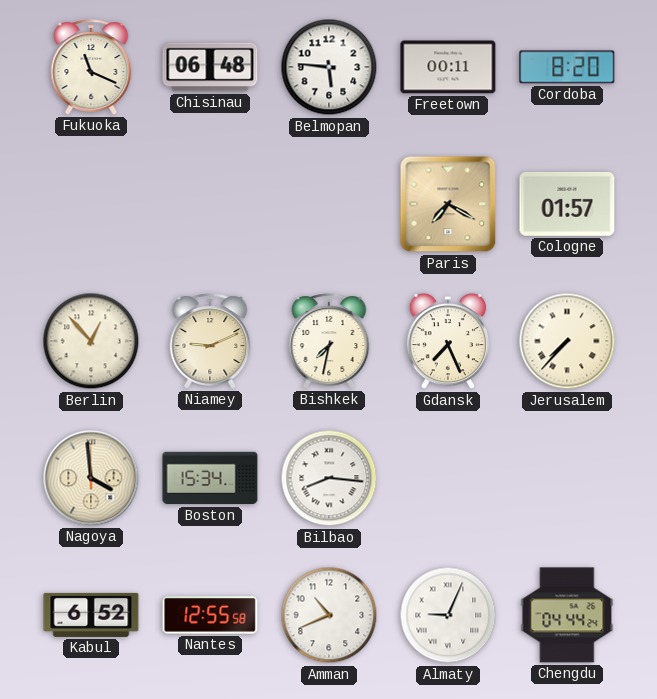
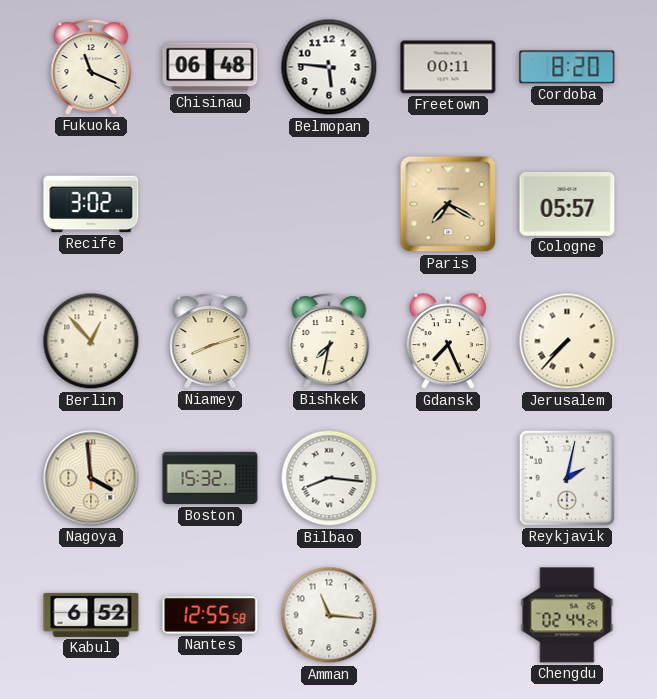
Recife: none -> 3:02 (91, 204)
Cologne: 01:57 -> 05:57 (567, 204)
Niamey: 9:11 -> 8:12 (210, 341)
Boston: 15:34 -> 15:32 (210, 478)
Reykjavik: none -> 2:02 (567, 478)
Amman: 10:41 -> 11:16 (329, 615)
Almaty: 9:04 -> none (448, 615)
Chengdu: 04:44 -> 02:44 (567, 615)
